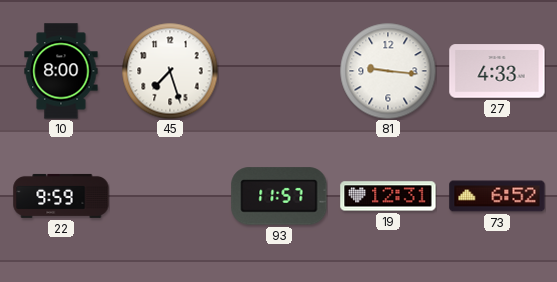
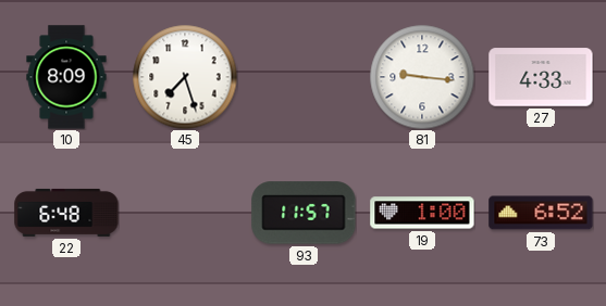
10: 8:00 -> 8:09 (66, 77)
22: 9:59 -> 6:48 (66, 213)
19: 12:31 -> 1:00 (422, 213)
